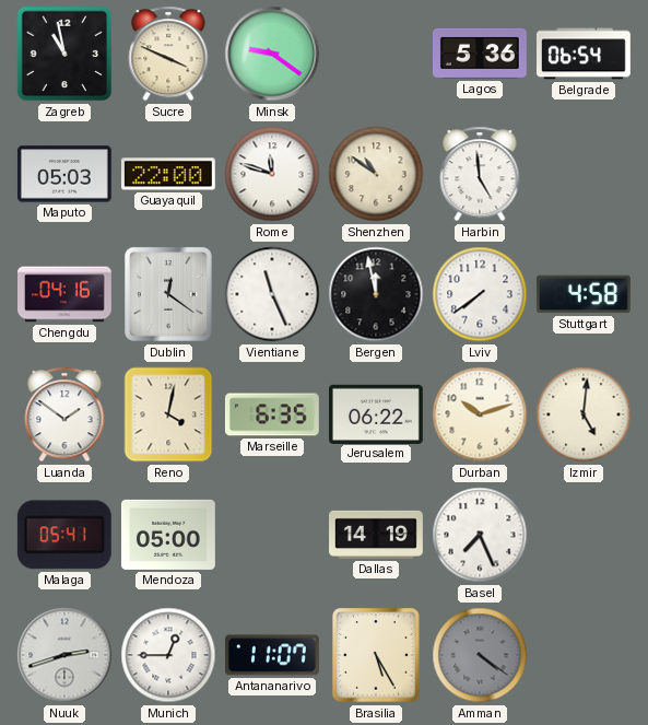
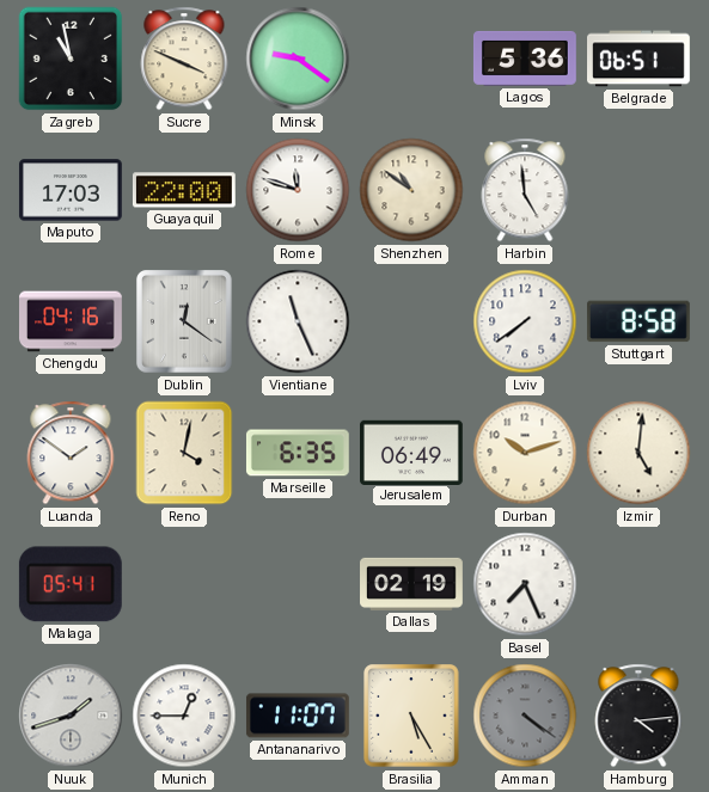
Belgrade: 06:54 -> 06:51 (640, 59)
Maputo: 05:03 -> 17:03 (71, 190)
Bergen: 11:58 -> none (376, 294)
Stuttgart: 4:58 -> 8:58 (638, 321)
Jerusalem: 06:22 -> 06:49 (412, 452)
Mendoza: 05:00 -> none (168, 535)
Dallas: 14:19 -> 02:19 (412, 584)
Nuuk: 2:42 -> 1:42 (71, 716)
Hamburg: none -> 4:14 (638, 716)
